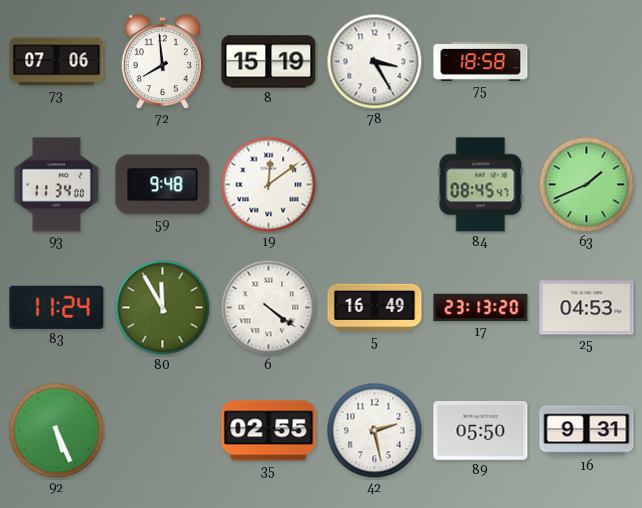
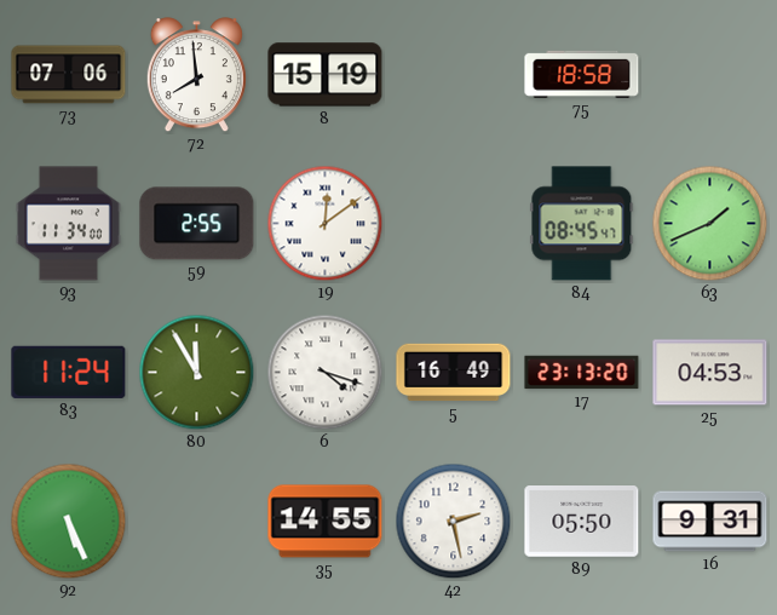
78: 3:25 -> none (375, 62)
59: 9:48 -> 2:55 (197, 224)
6: 4:21 -> 4:18 (326, 373)
35: 02:55 -> 14:55 (326, 522)
